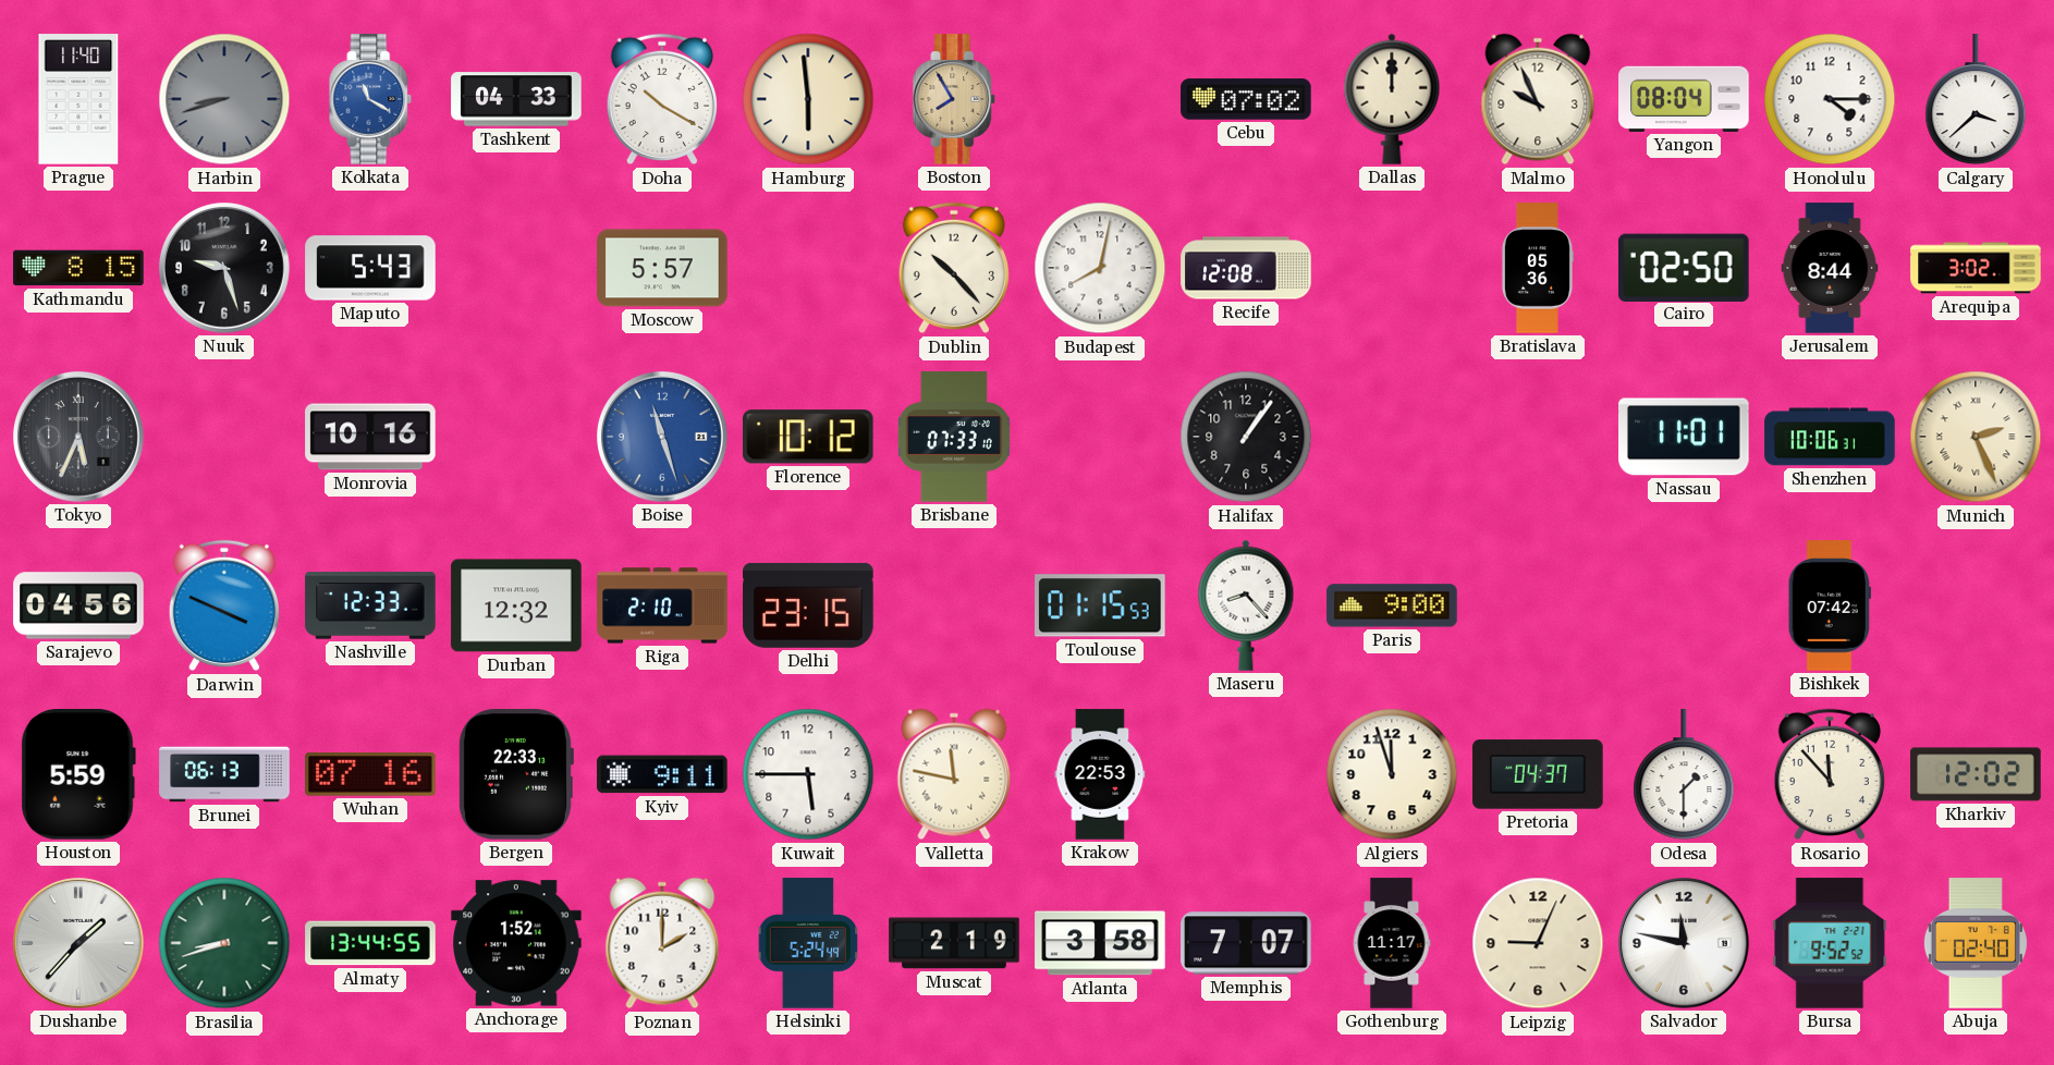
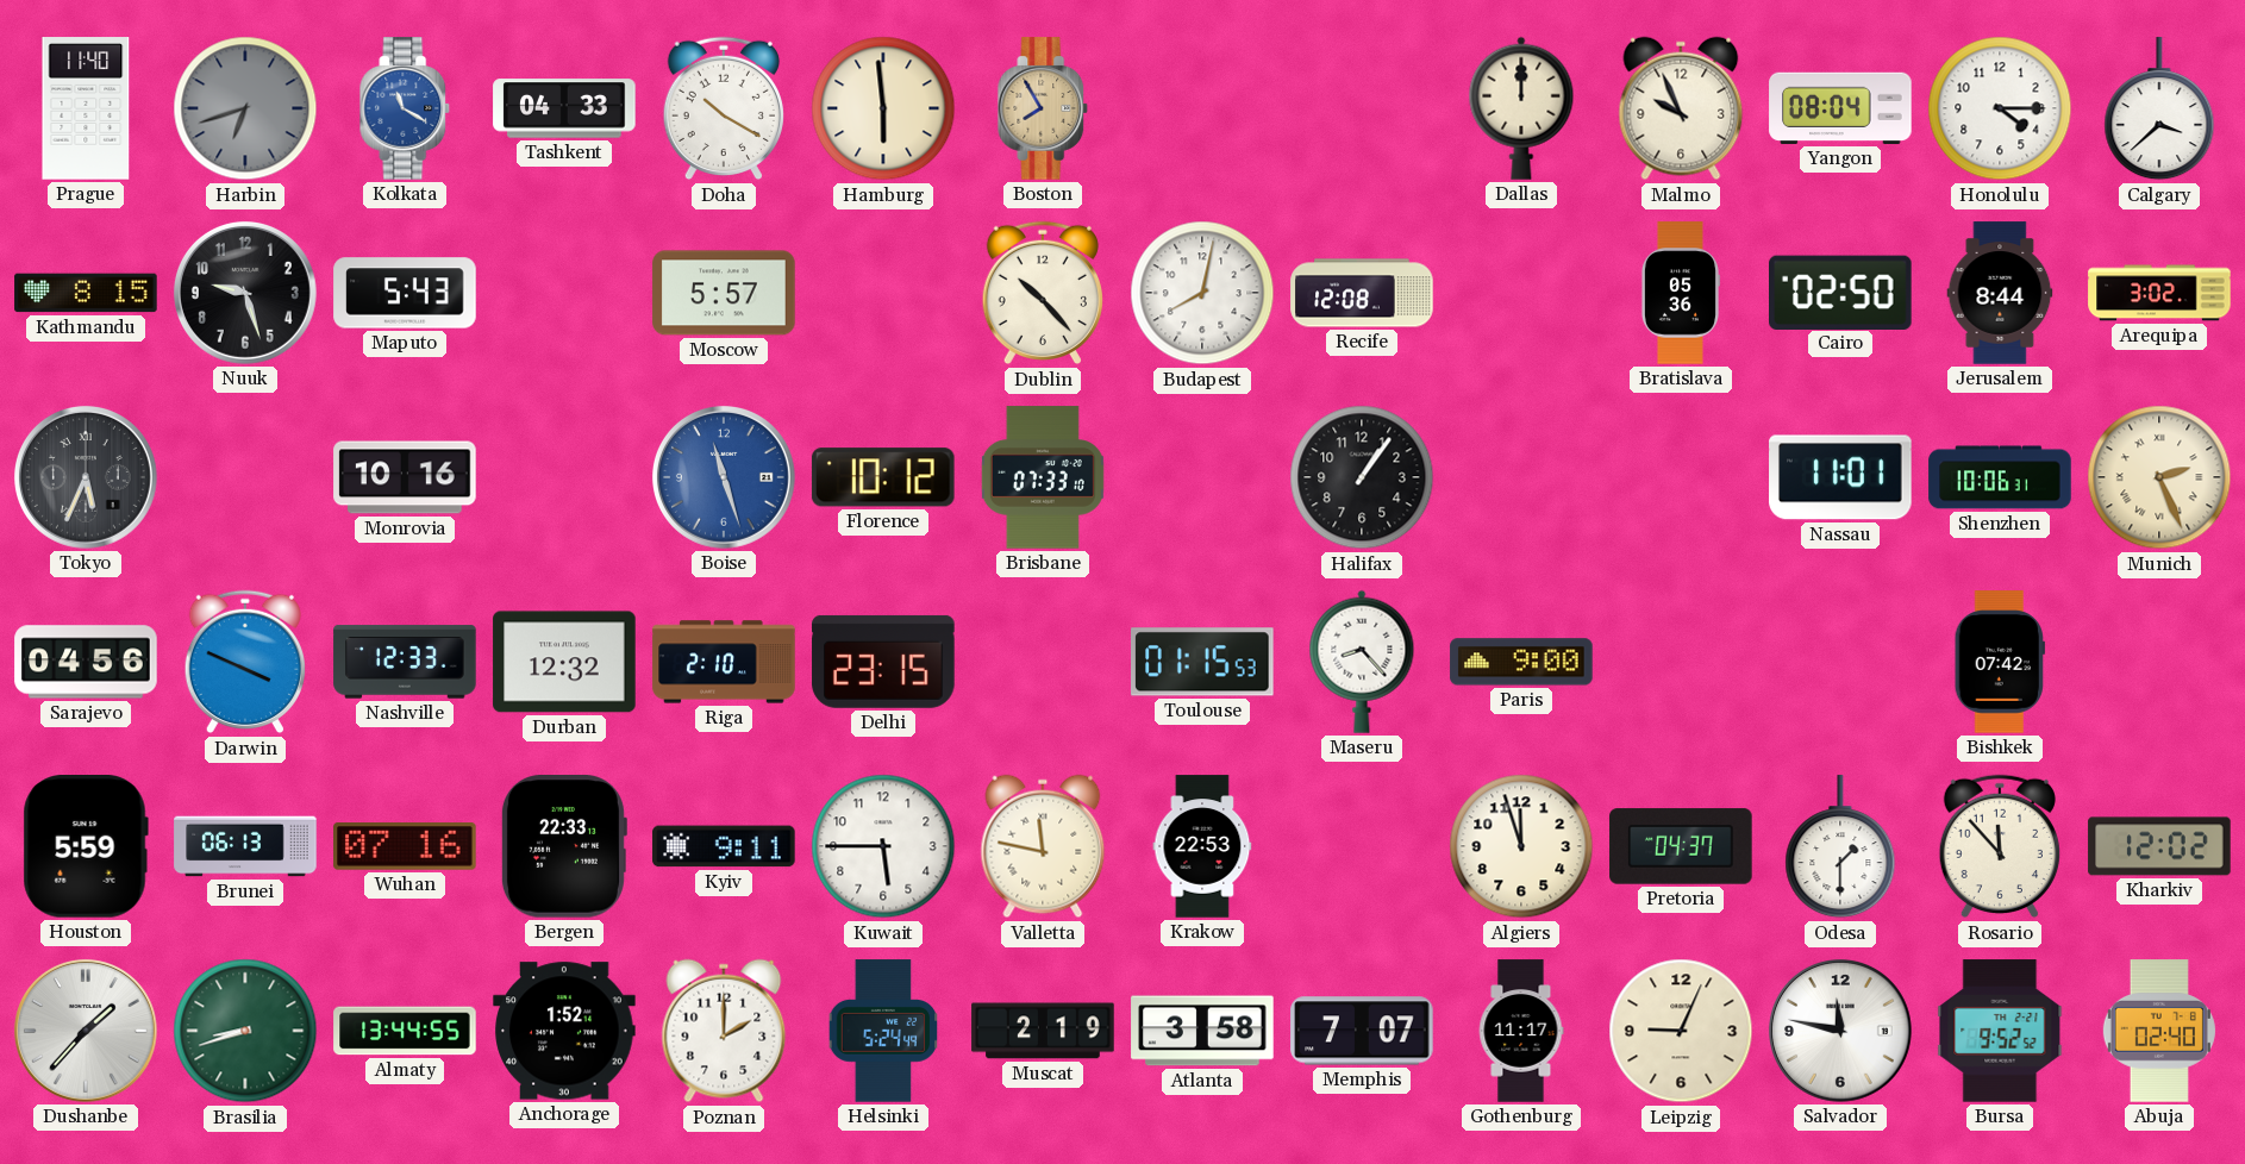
Harbin: 8:42 -> 6:42 (245, 108)
Cebu: 07:02 -> none (1246, 99)
